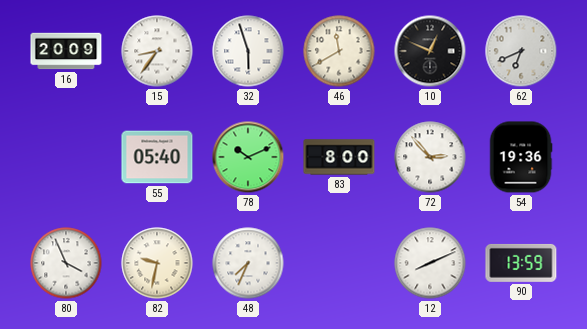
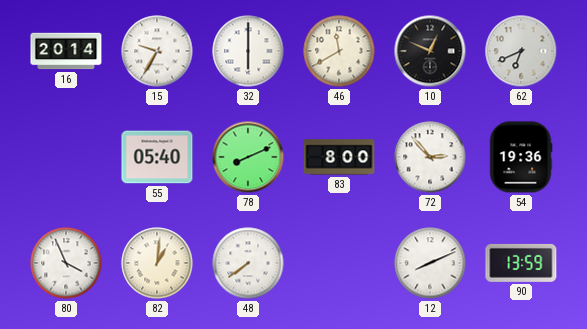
16: 20:09 -> 20:14 (66, 51)
15: 8:36 -> 9:35 (157, 51)
32: 5:57 -> 6:00 (248, 51)
78: 10:11 -> 8:11 (248, 157)
82: 9:32 -> 1:01 (157, 263)
48: 7:34 -> 7:39 (248, 263)
